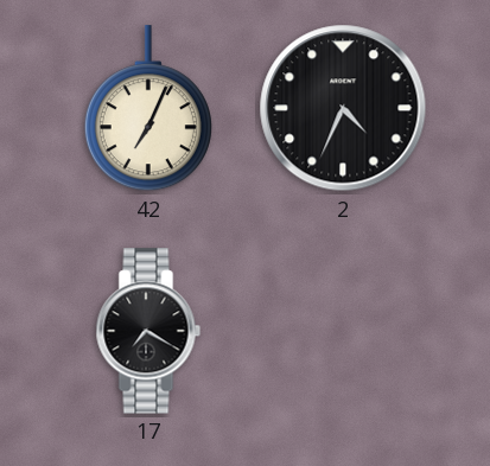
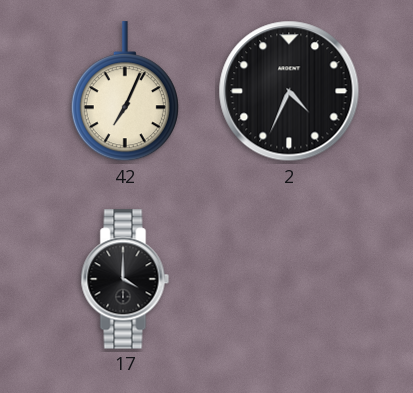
17: 7:20 -> 4:00 (125, 279)
